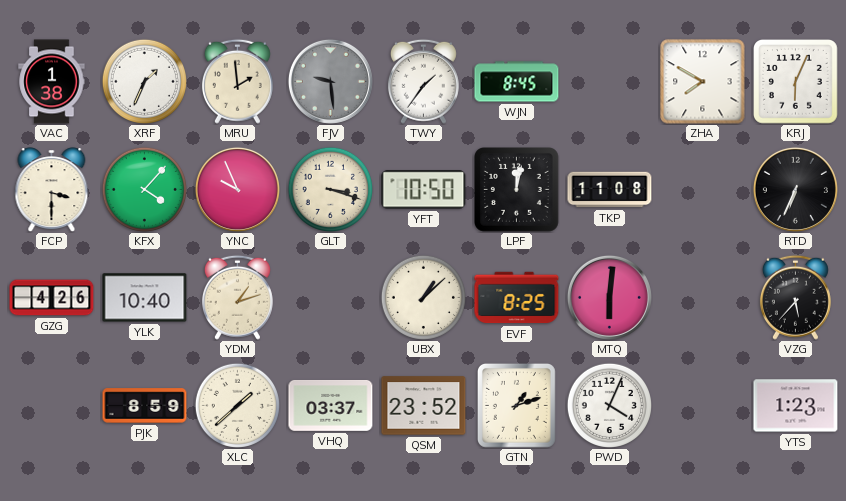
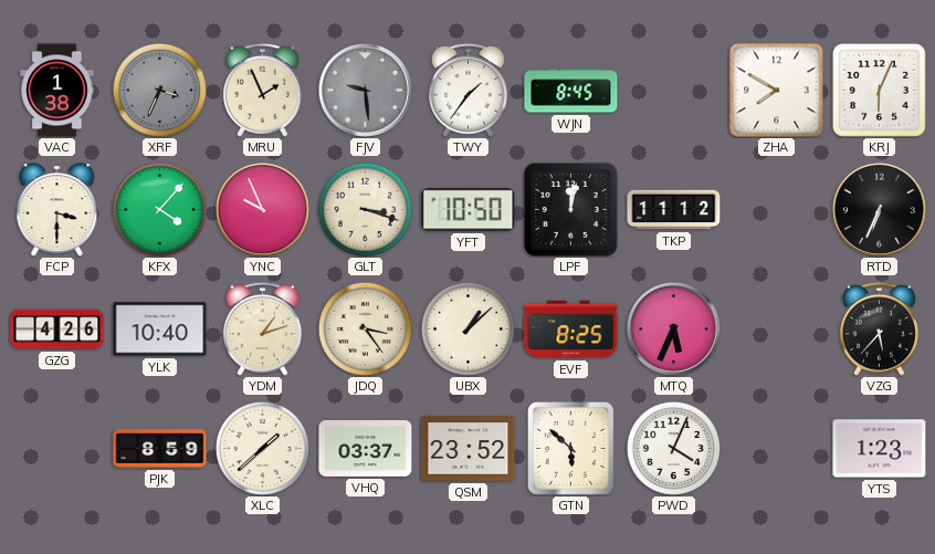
XRF: 1:34 -> 3:34 (159, 90)
XRF dial: white -> grey (159, 90)
MRU: 1:59 -> 1:56 (262, 90)
TKP: 11:08 -> 11:12 (674, 210)
JDQ: none -> 3:24 (365, 328)
MTQ: 6:01 -> 5:34 (673, 328)
GTN: 1:12 -> 5:52 (570, 449)
